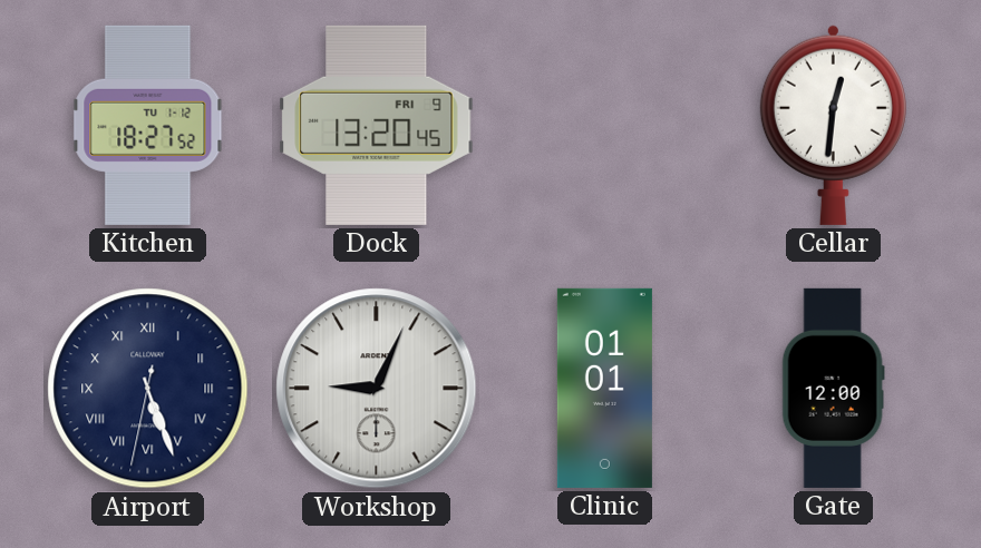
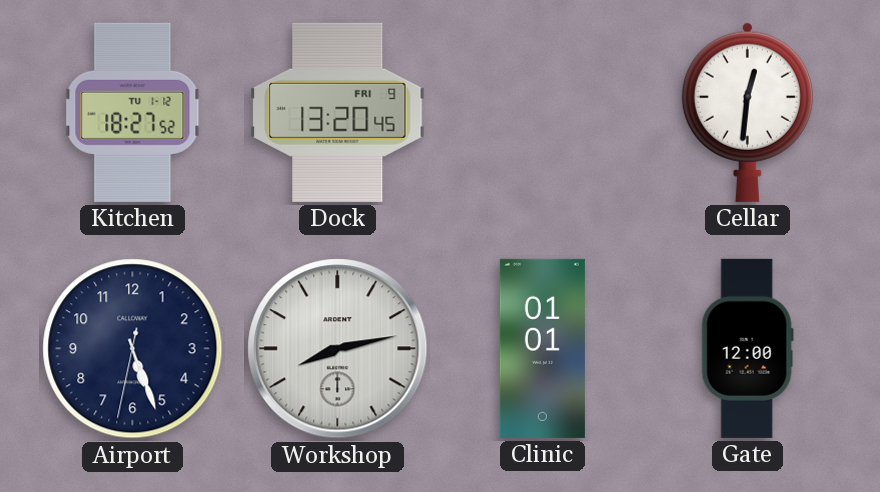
Airport numerals: Roman -> Arabic (133, 349)
Workshop: 9:04 -> 8:13 (338, 349)
